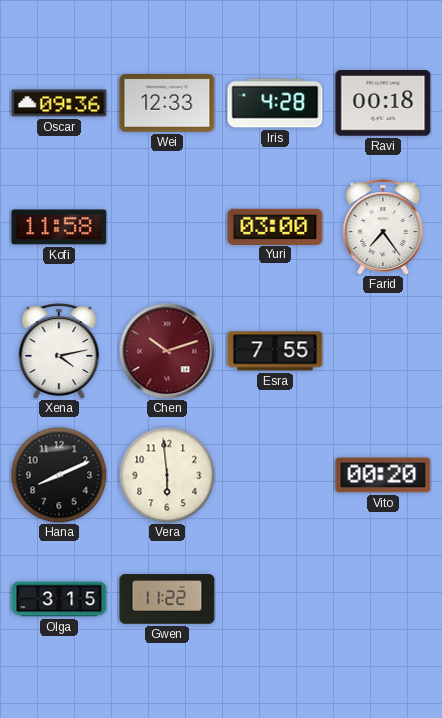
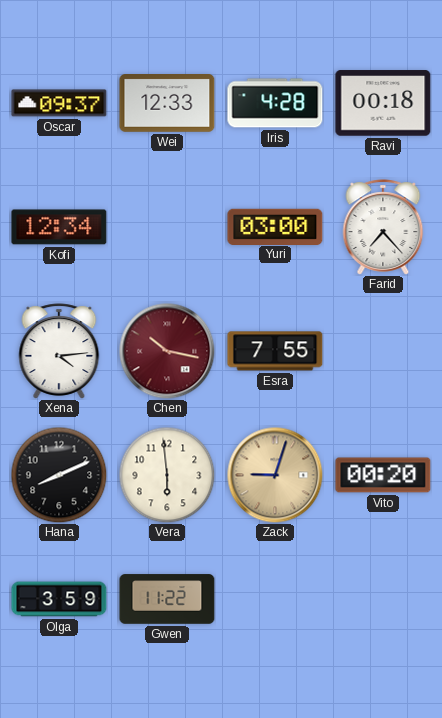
Oscar: 09:36 -> 09:37 (59, 103)
Kofi: 11:58 -> 12:34 (59, 227)
Farid: 7:24 -> 7:23 (383, 227)
Xena: 4:13 -> 4:14 (59, 351)
Chen: 10:12 -> 10:17 (167, 351)
Zack: none -> 9:03 (275, 475)
Olga: 3:15 -> 3:59 (59, 599)
